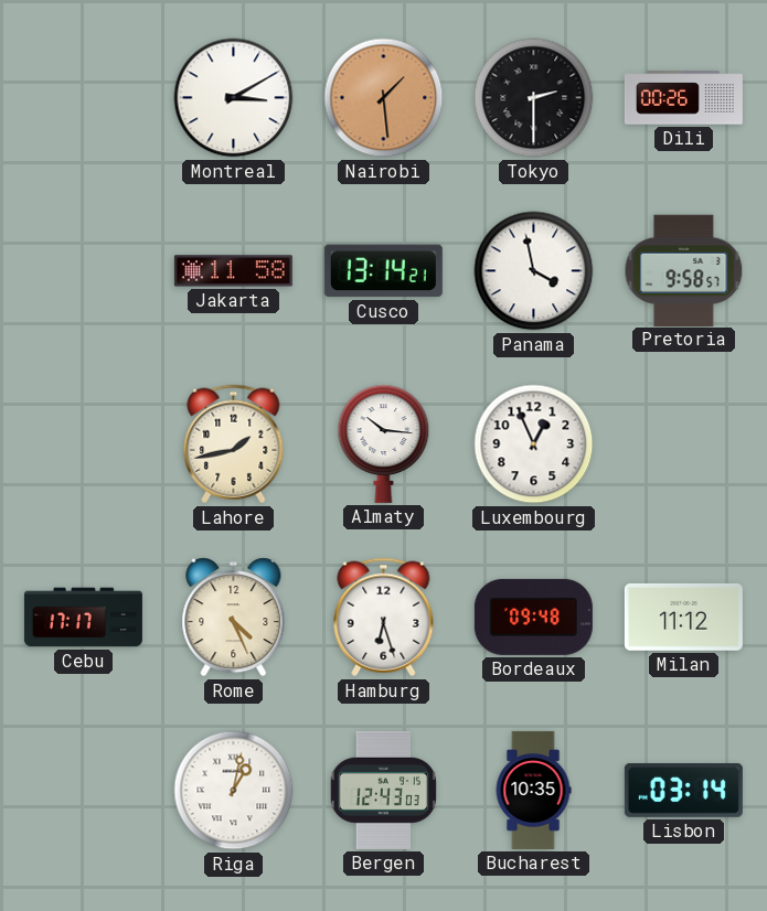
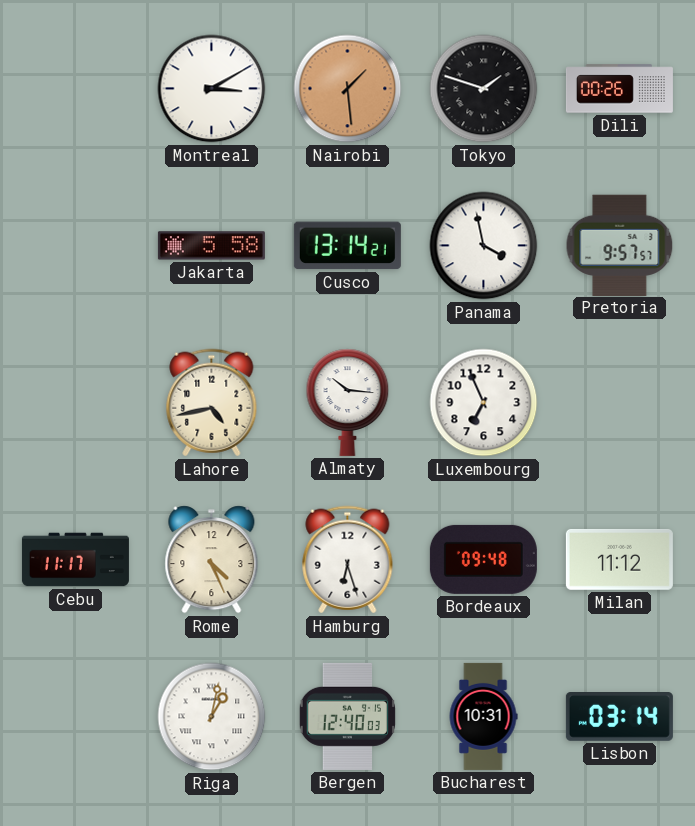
Tokyo: 2:30 -> 1:48 (484, 89)
Jakarta: 11:58 -> 5:58 (211, 246)
Pretoria: 9:58 -> 9:57 (620, 245)
Lahore: 1:43 -> 4:43 (212, 403)
Luxembourg: 12:56 -> 6:56 (484, 403)
Cebu: 17:17 -> 11:17 (75, 560)
Bergen: 12:43 -> 12:40 (347, 716)
Bucharest: 10:35 -> 10:31 (483, 716)
